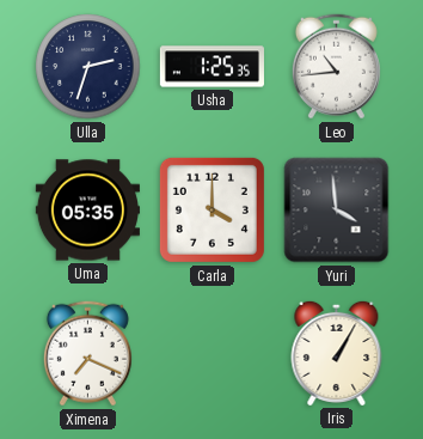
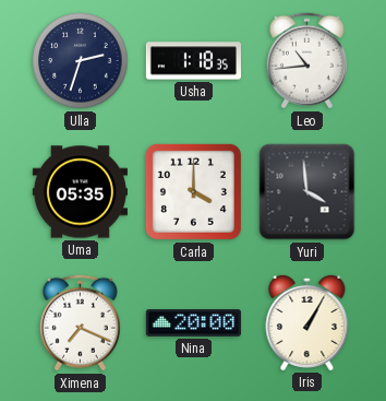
Usha: 1:25 -> 1:18 (193, 61)
Nina: none -> 20:00 (193, 323)
